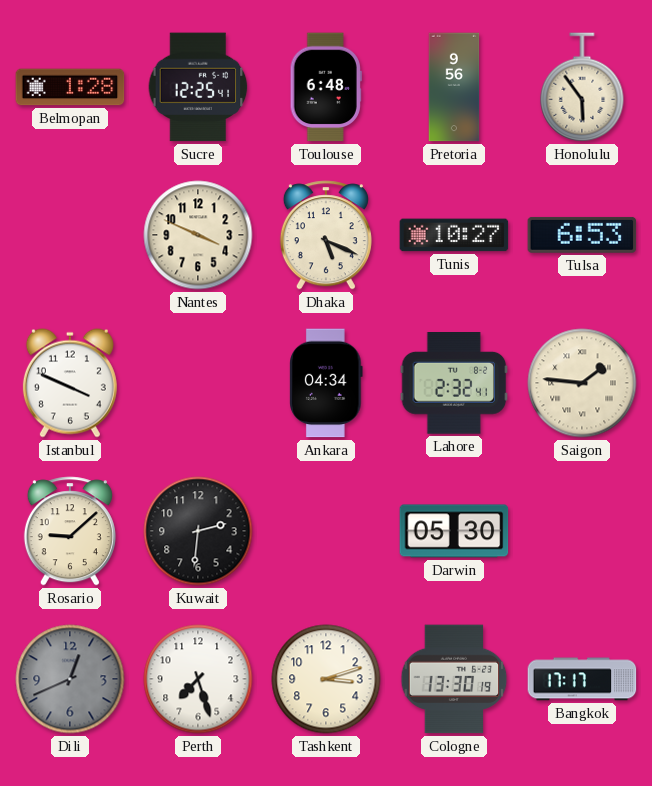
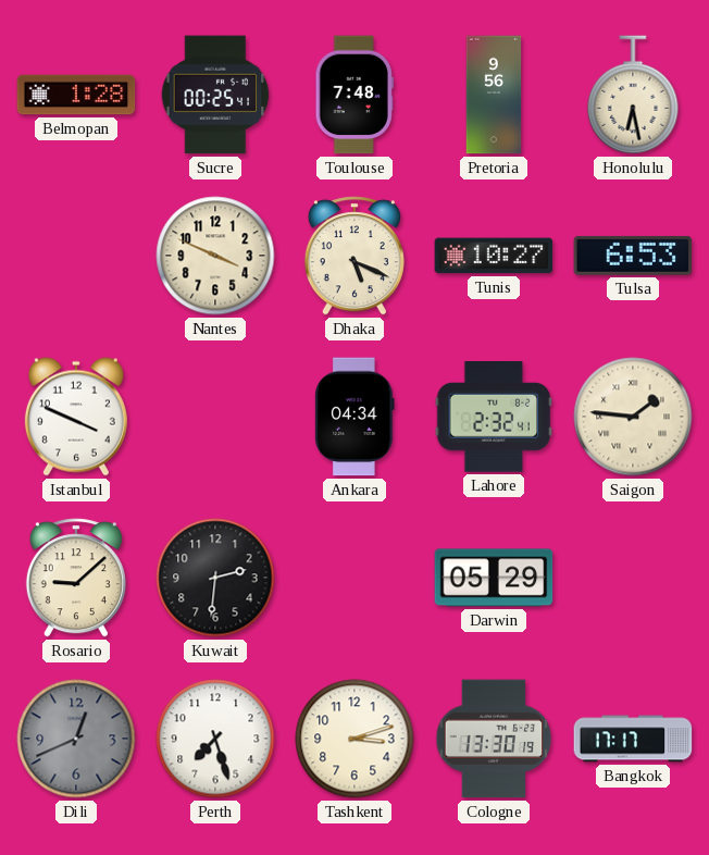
Sucre: 12:25 -> 00:25 (215, 95)
Toulouse: 6:48 -> 7:48 (354, 95)
Honolulu: 5:54 -> 6:28 (633, 95)
Darwin: 05:30 -> 05:29 (494, 578)
